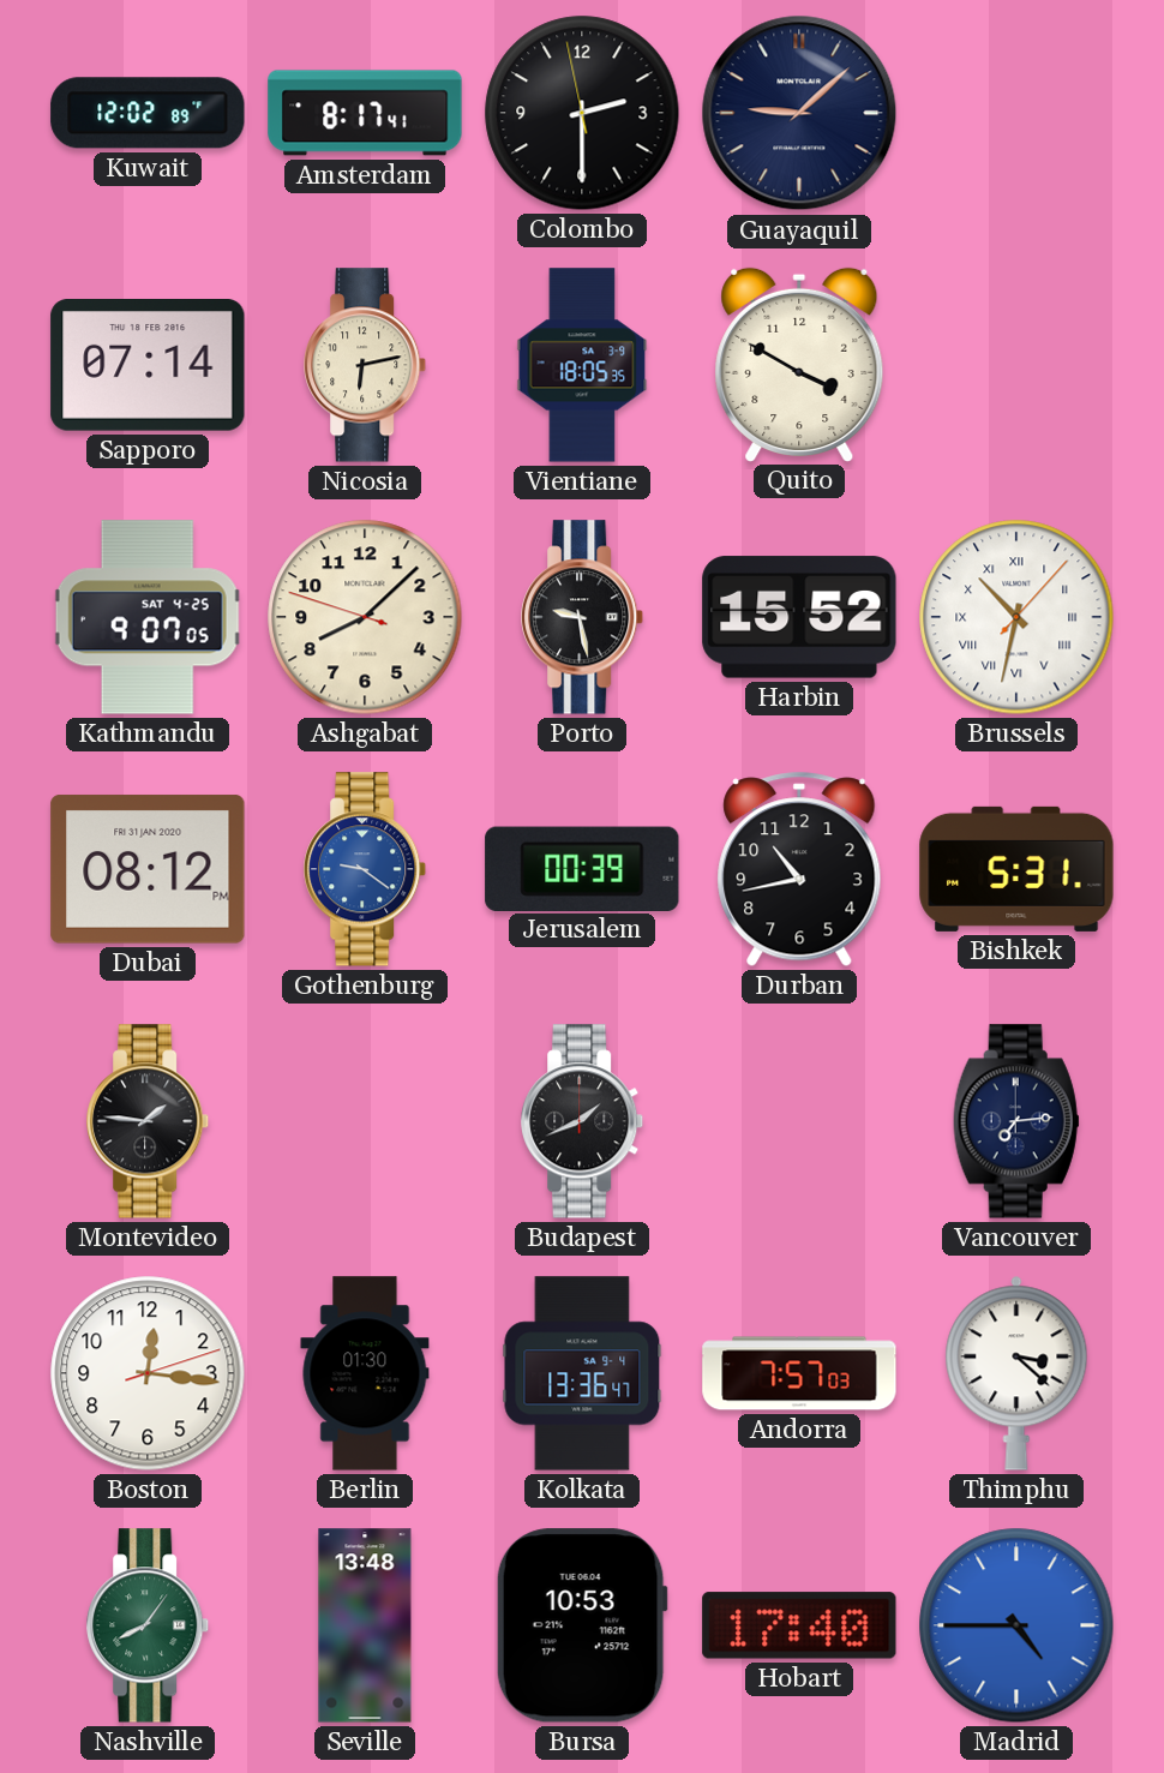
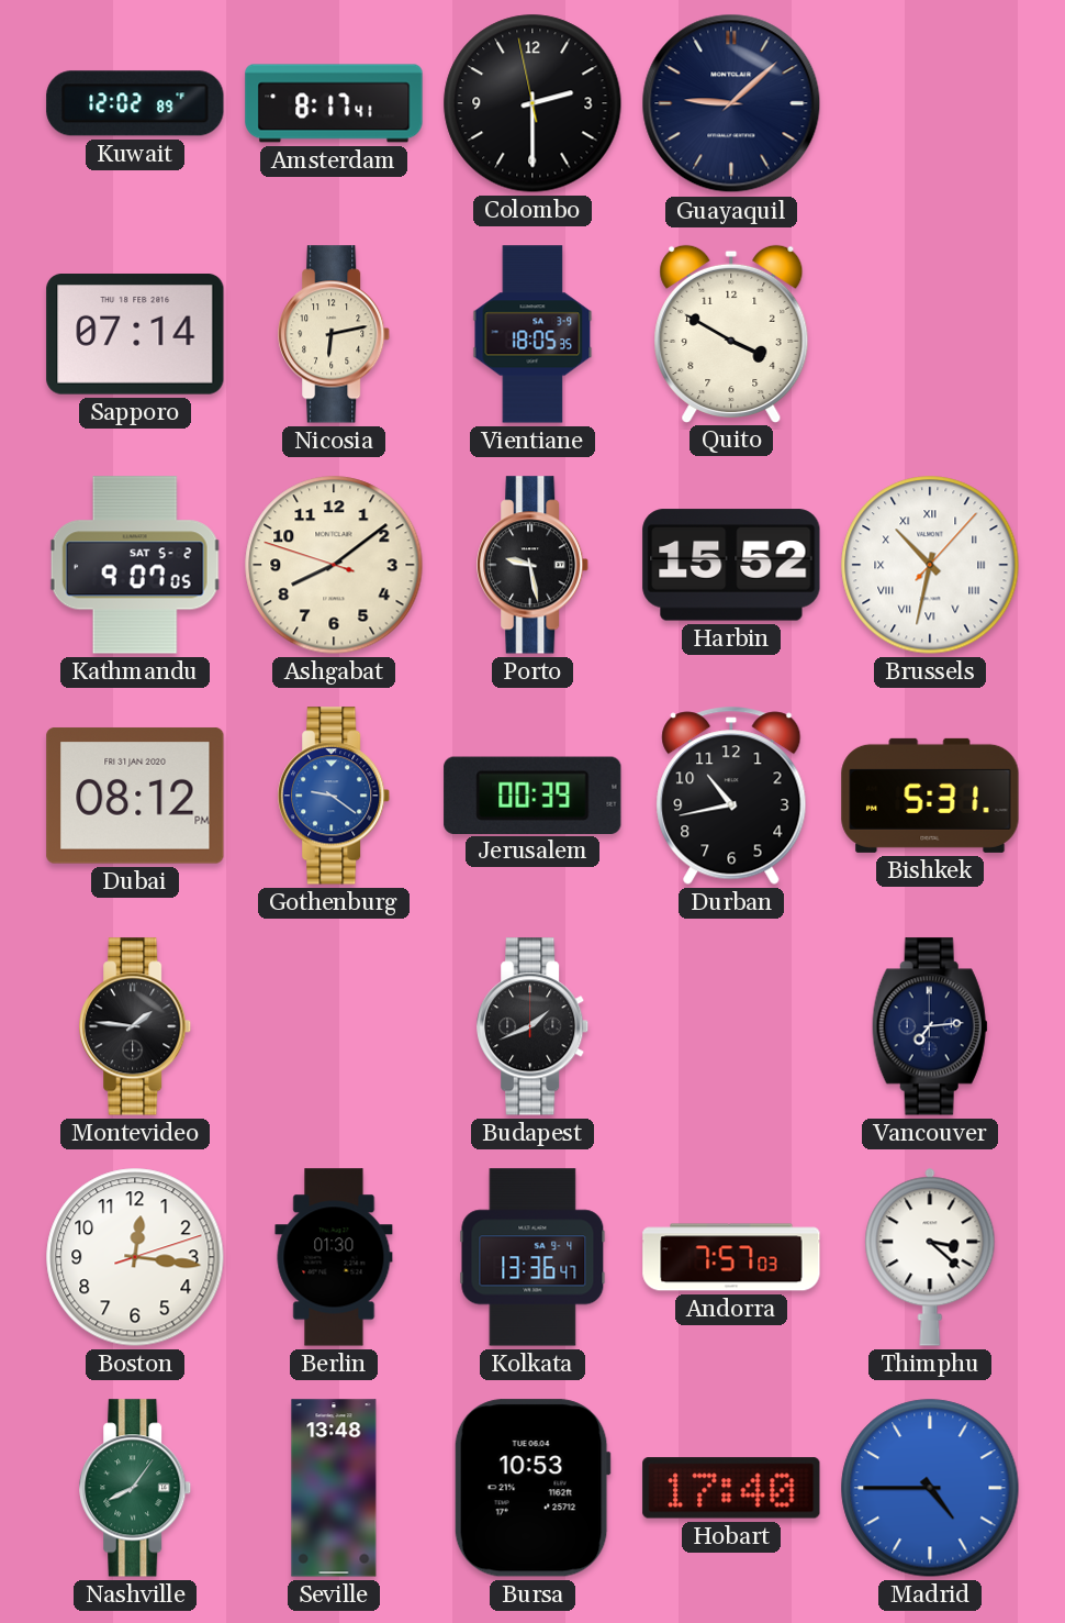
Kathmandu date: SAT 4-25 -> SAT 5-2 (135, 565)
Ashgabat: 8:07 -> 8:08 (334, 565)
